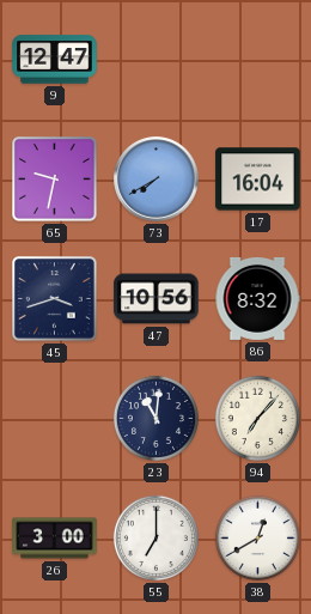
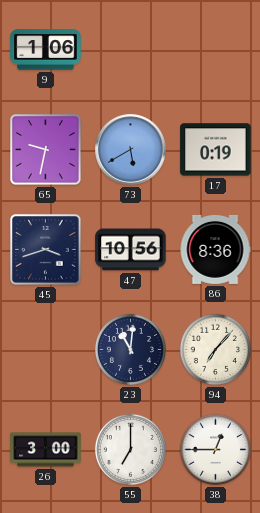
9: 12:47 -> 1:06 (46, 50)
73: 7:40 -> 5:40 (131, 150)
17: 16:04 -> 0:19 (216, 150)
86: 8:32 -> 8:36 (215, 249)
38: 12:40 -> 12:45 (215, 449)
